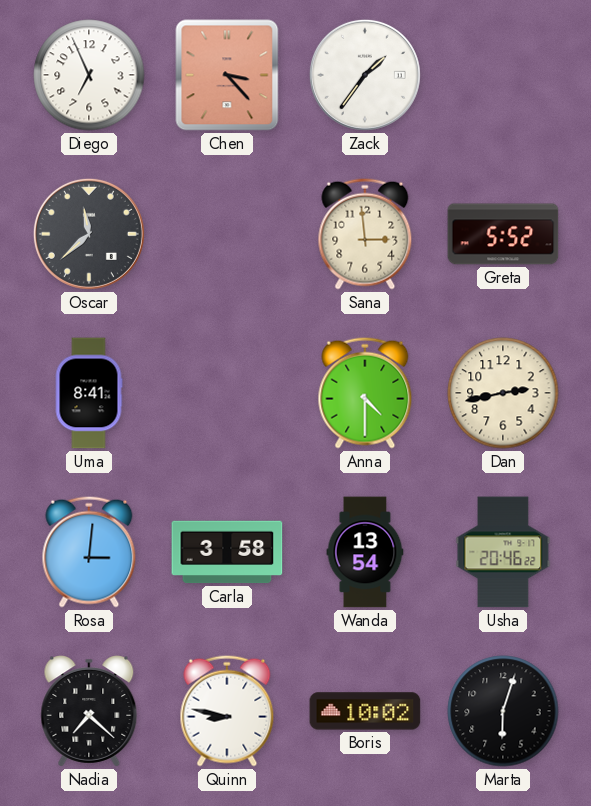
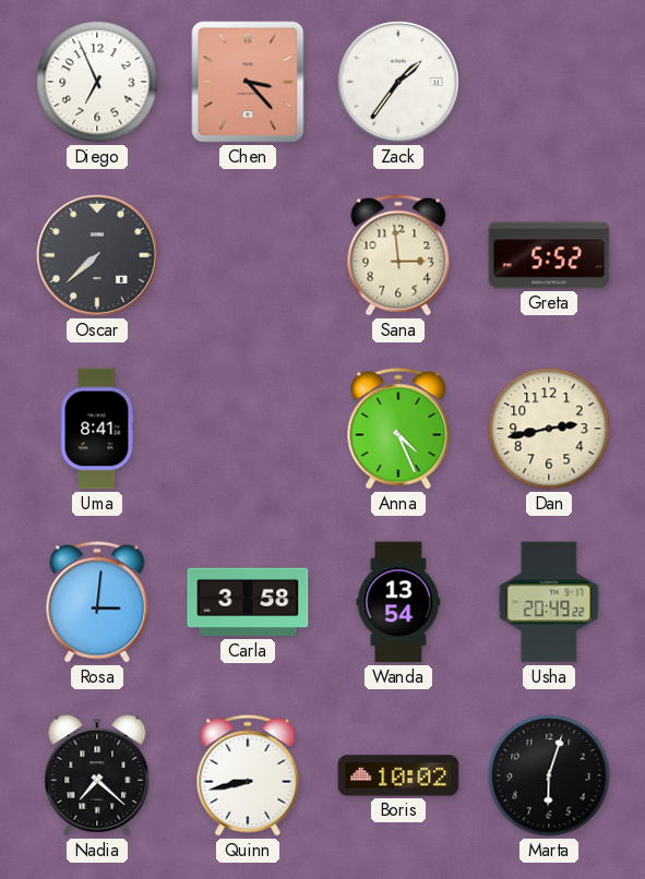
Oscar: 11:38 -> 7:38 (97, 255)
Anna: 4:30 -> 4:26 (398, 429)
Usha: 20:46 -> 20:49 (549, 602)
Quinn: 8:47 -> 8:43 (248, 775)
